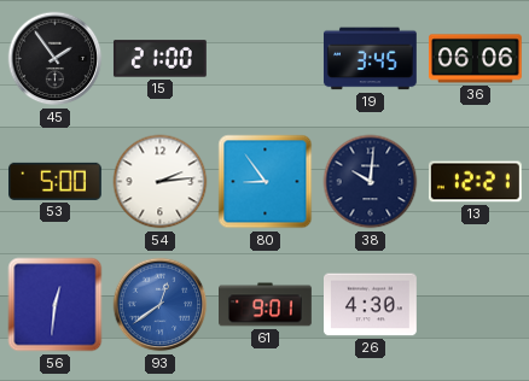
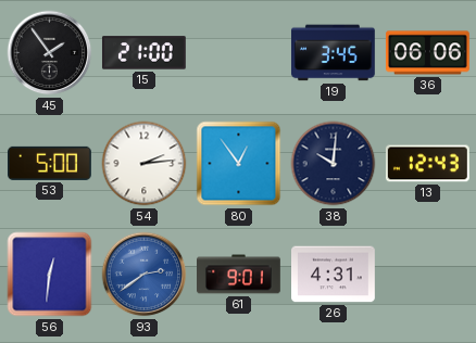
80: 8:54 -> 12:54 (239, 164)
13: 12:21 -> 12:43 (427, 164)
93: 12:39 -> 2:39 (145, 275)
26: 4:30 -> 4:31 (334, 275)
